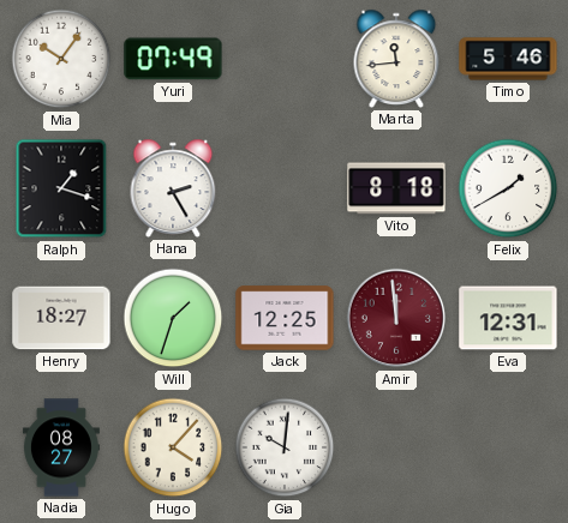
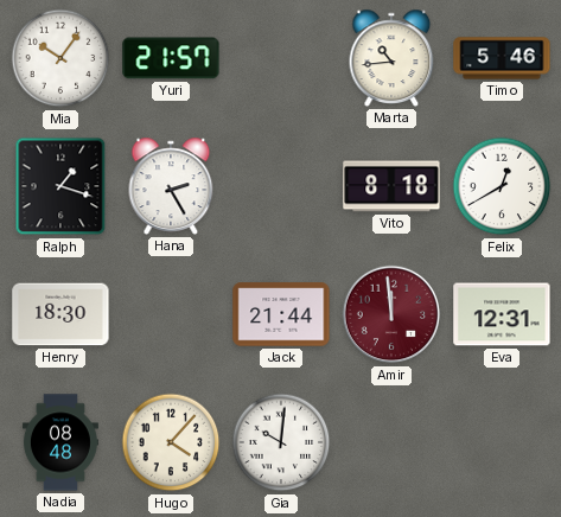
Yuri: 07:49 -> 21:57 (171, 58)
Marta: 11:44 -> 10:44 (391, 58)
Felix: 1:40 -> 12:40 (502, 186)
Henry: 18:27 -> 18:30 (60, 314)
Will: 1:33 -> none (173, 318)
Jack: 12:25 -> 21:44 (281, 314)
Nadia: 08:27 -> 08:48 (60, 442)
